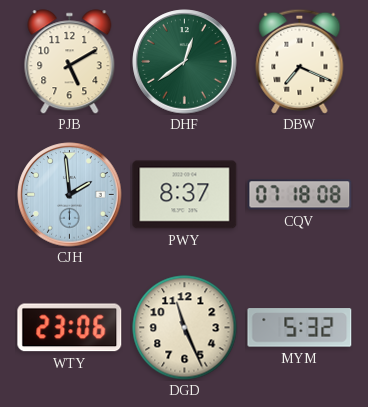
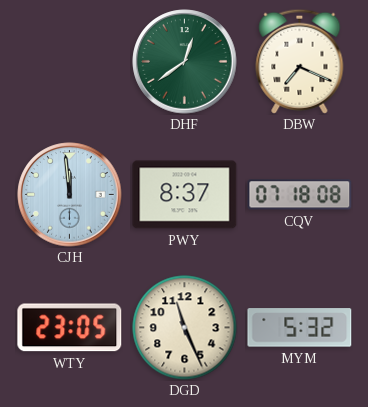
PJB: 5:10 -> none (70, 62)
CJH: 1:59 -> 11:59 (70, 195)
WTY: 23:06 -> 23:05 (70, 328)
